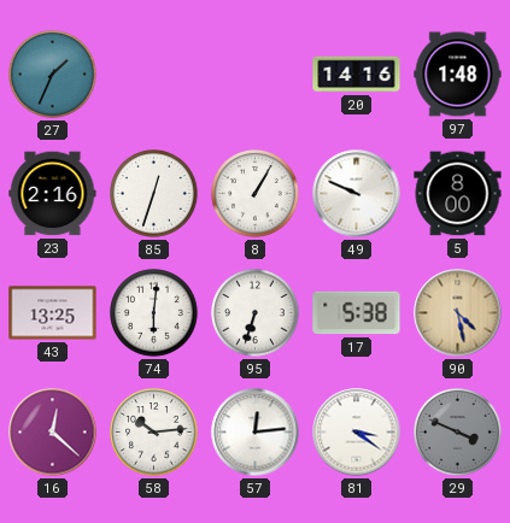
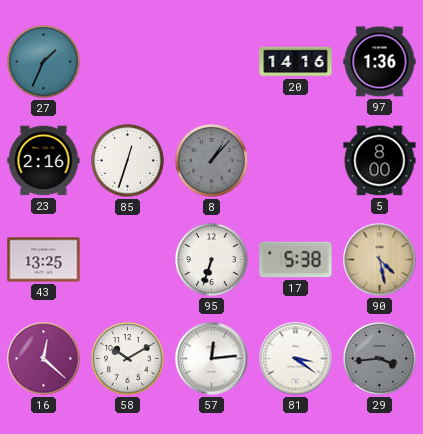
97: 1:48 -> 1:36 (380, 62)
8: 1:05 -> 1:07 (212, 161)
8 dial: white -> grey (212, 161)
49: 9:49 -> none (357, 194)
74: 6:01 -> none (154, 313)
58: 10:14 -> 10:10 (128, 359)
29: 3:49 -> 3:44 (380, 359)
